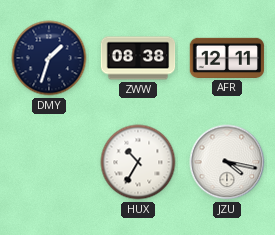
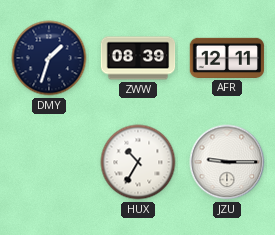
ZWW: 08:38 -> 08:39 (138, 58)
JZU: 4:17 -> 9:15 (227, 162)
